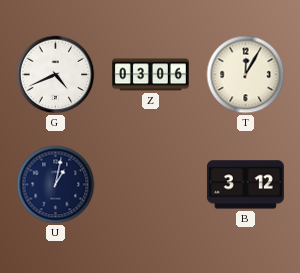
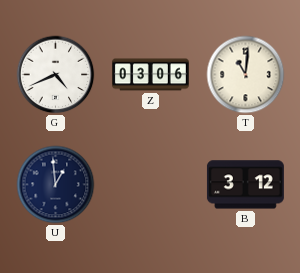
T: 12:05 -> 11:01 (246, 75)
U: 1:02 -> 12:59 (56, 185)
